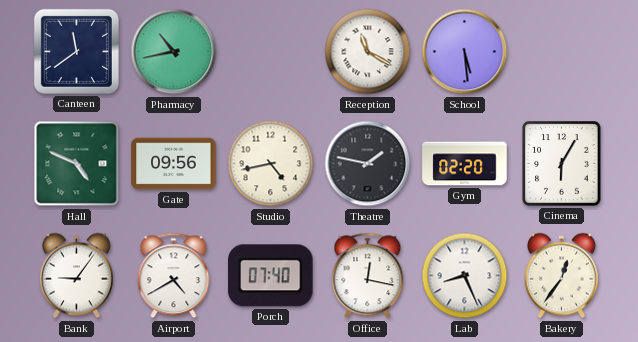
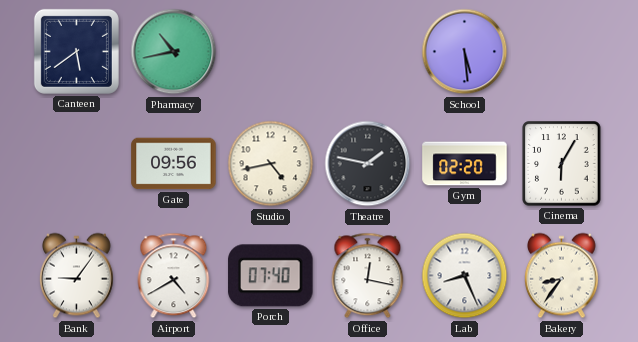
Canteen: 11:39 -> 5:39 (76, 51)
Reception: 11:20 -> none (368, 52)
Hall: 4:49 -> none (77, 164)
Bakery: 12:36 -> 8:36 (561, 276)
